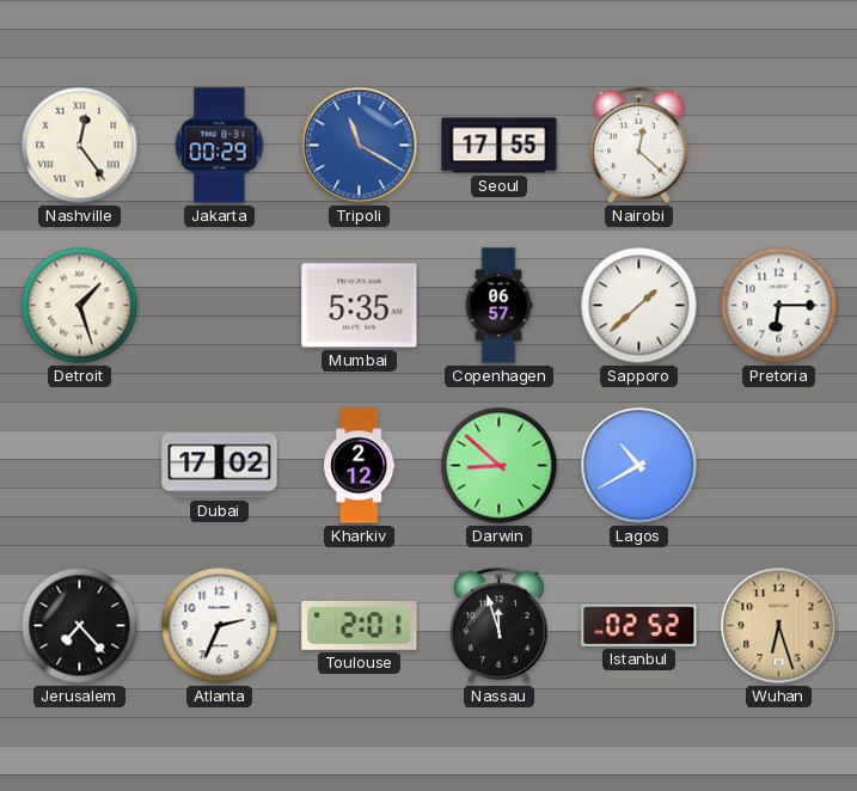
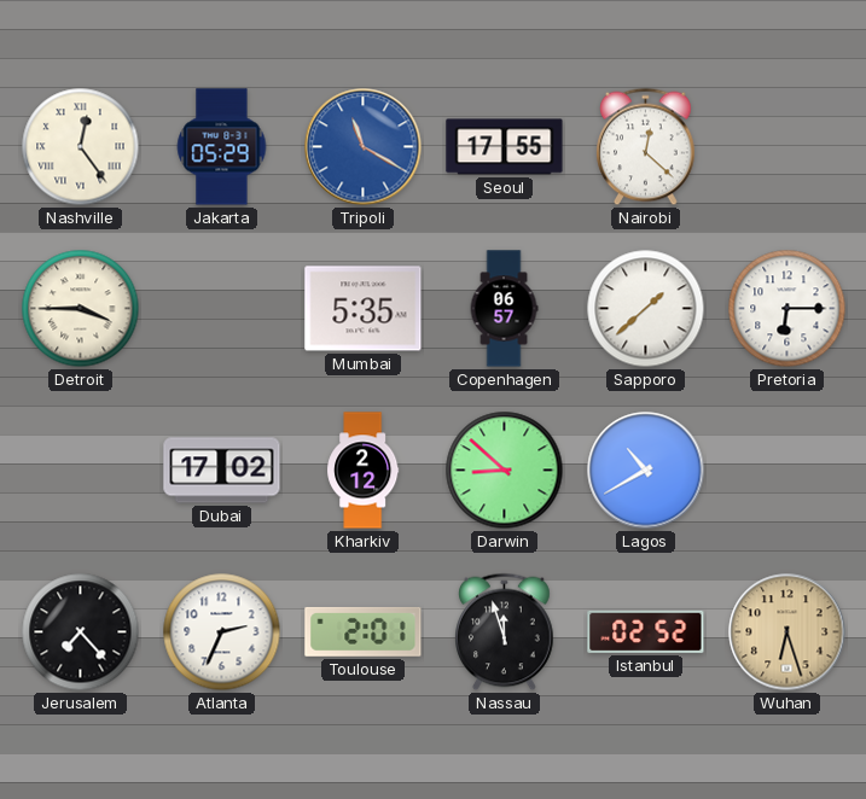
Jakarta: 00:29 -> 05:29 (222, 147)
Detroit: 1:27 -> 3:45 (81, 309)
